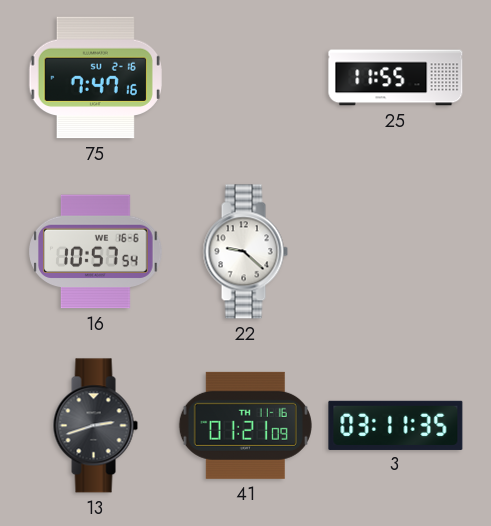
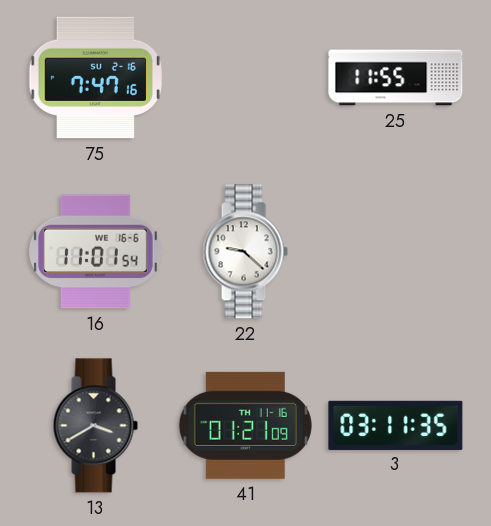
16: 10:57 -> 11:01 (96, 252)
13: 2:42 -> 3:40 (95, 426)
